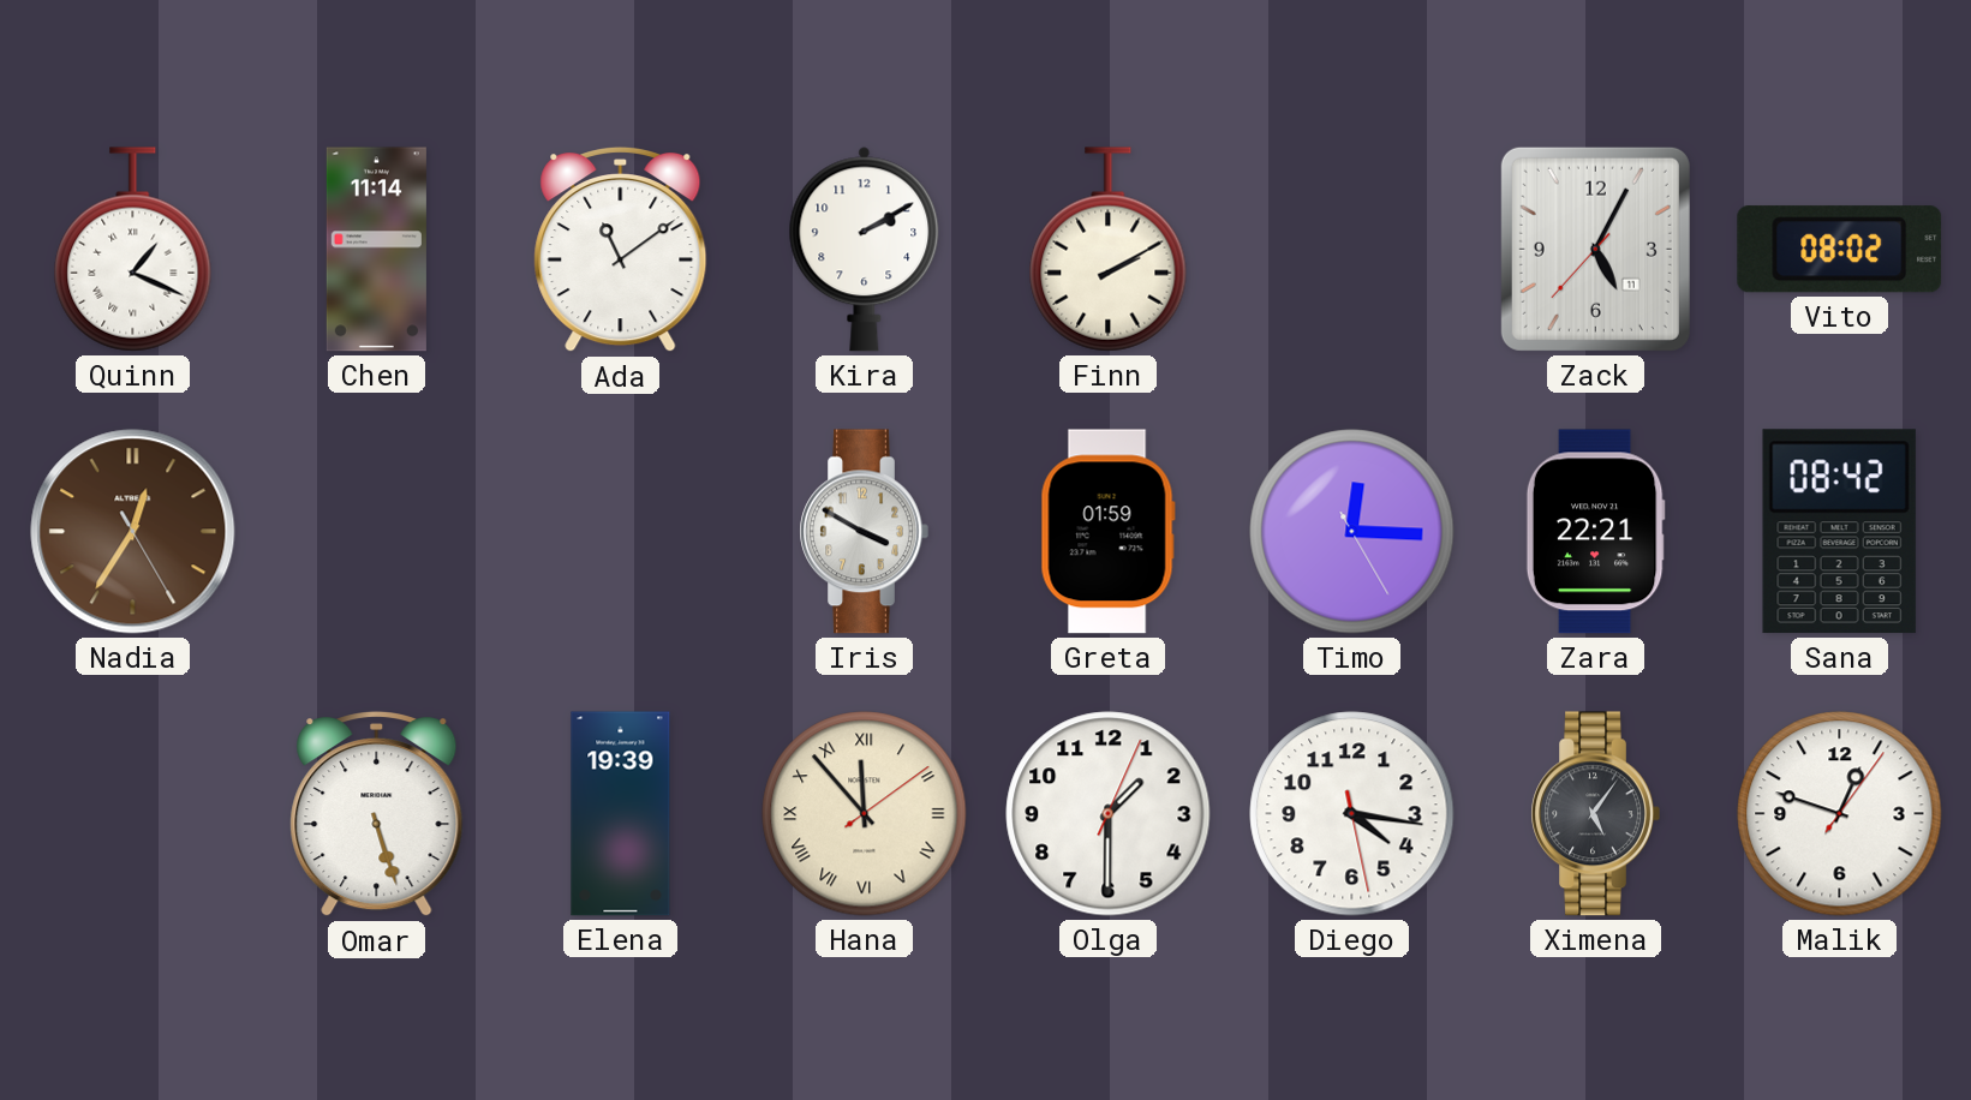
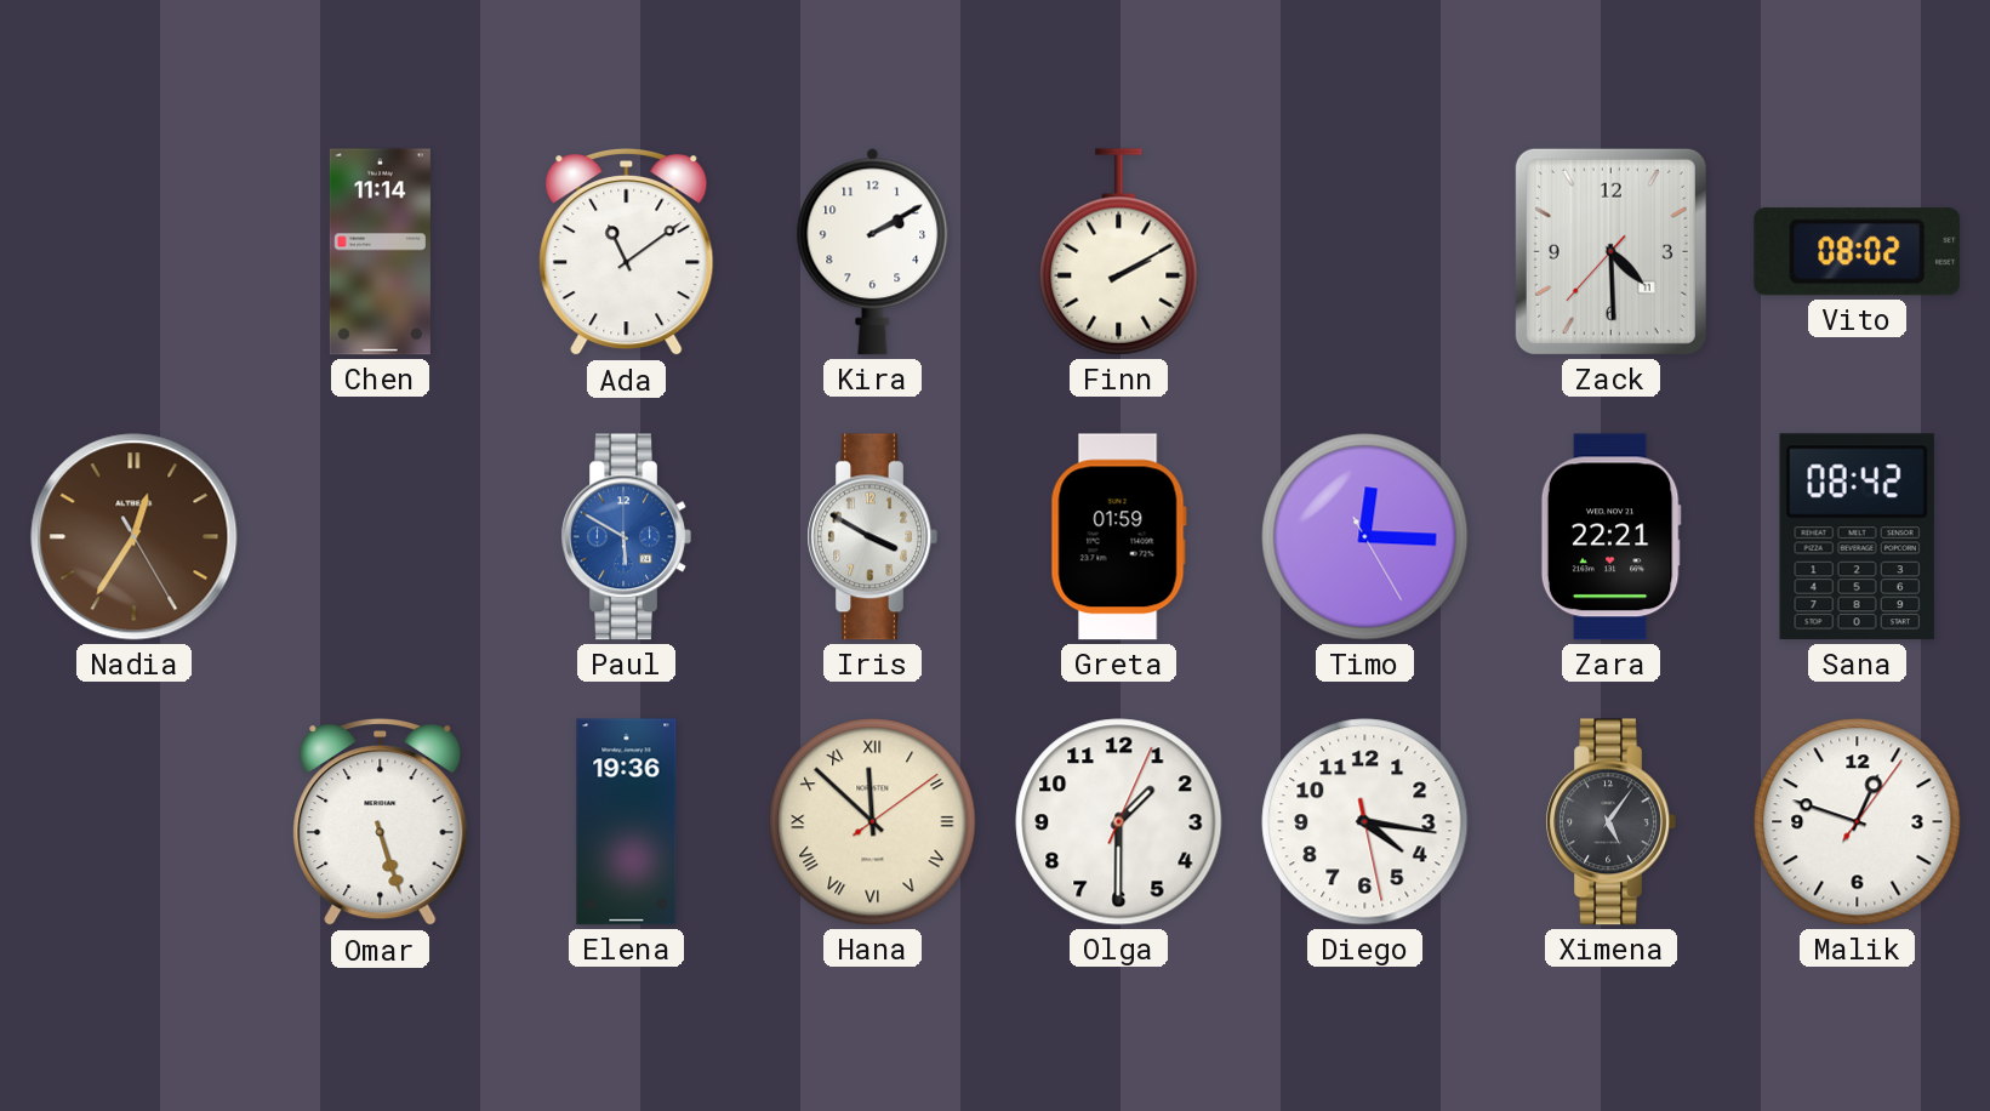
Quinn: 1:19 -> none (133, 250)
Zack: 5:04 -> 4:29 (1610, 251)
Paul: none -> 5:50 (626, 537)
Elena: 19:39 -> 19:36 (627, 822)
Hana: 11:53 -> 11:52 (873, 822)
